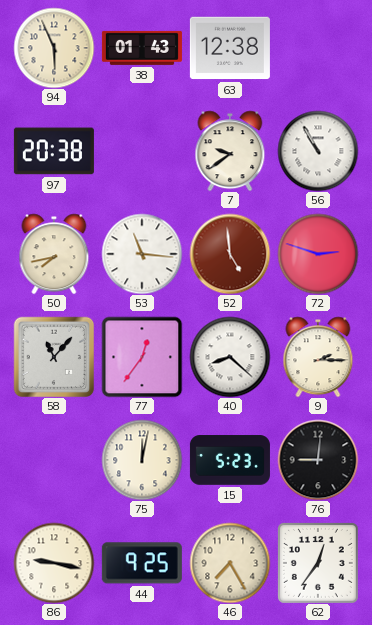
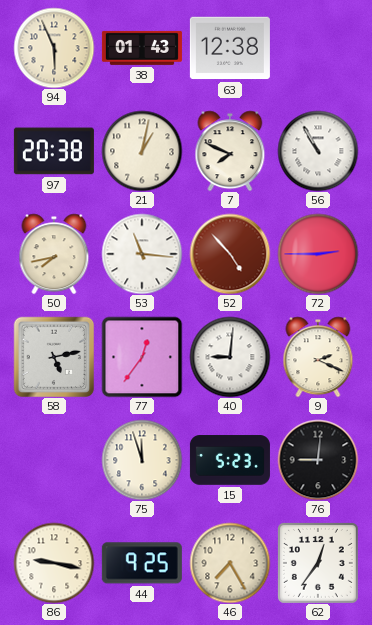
21: none -> 1:02 (142, 151)
7: 9:39 -> 7:49 (230, 151)
52: 4:59 -> 4:53 (230, 254)
72: 2:48 -> 2:45 (318, 254)
58: 11:07 -> 5:13 (54, 357)
40: 8:22 -> 9:01 (230, 357)
9: 2:15 -> 2:19 (318, 357)
75: 12:02 -> 11:57 (142, 460)
